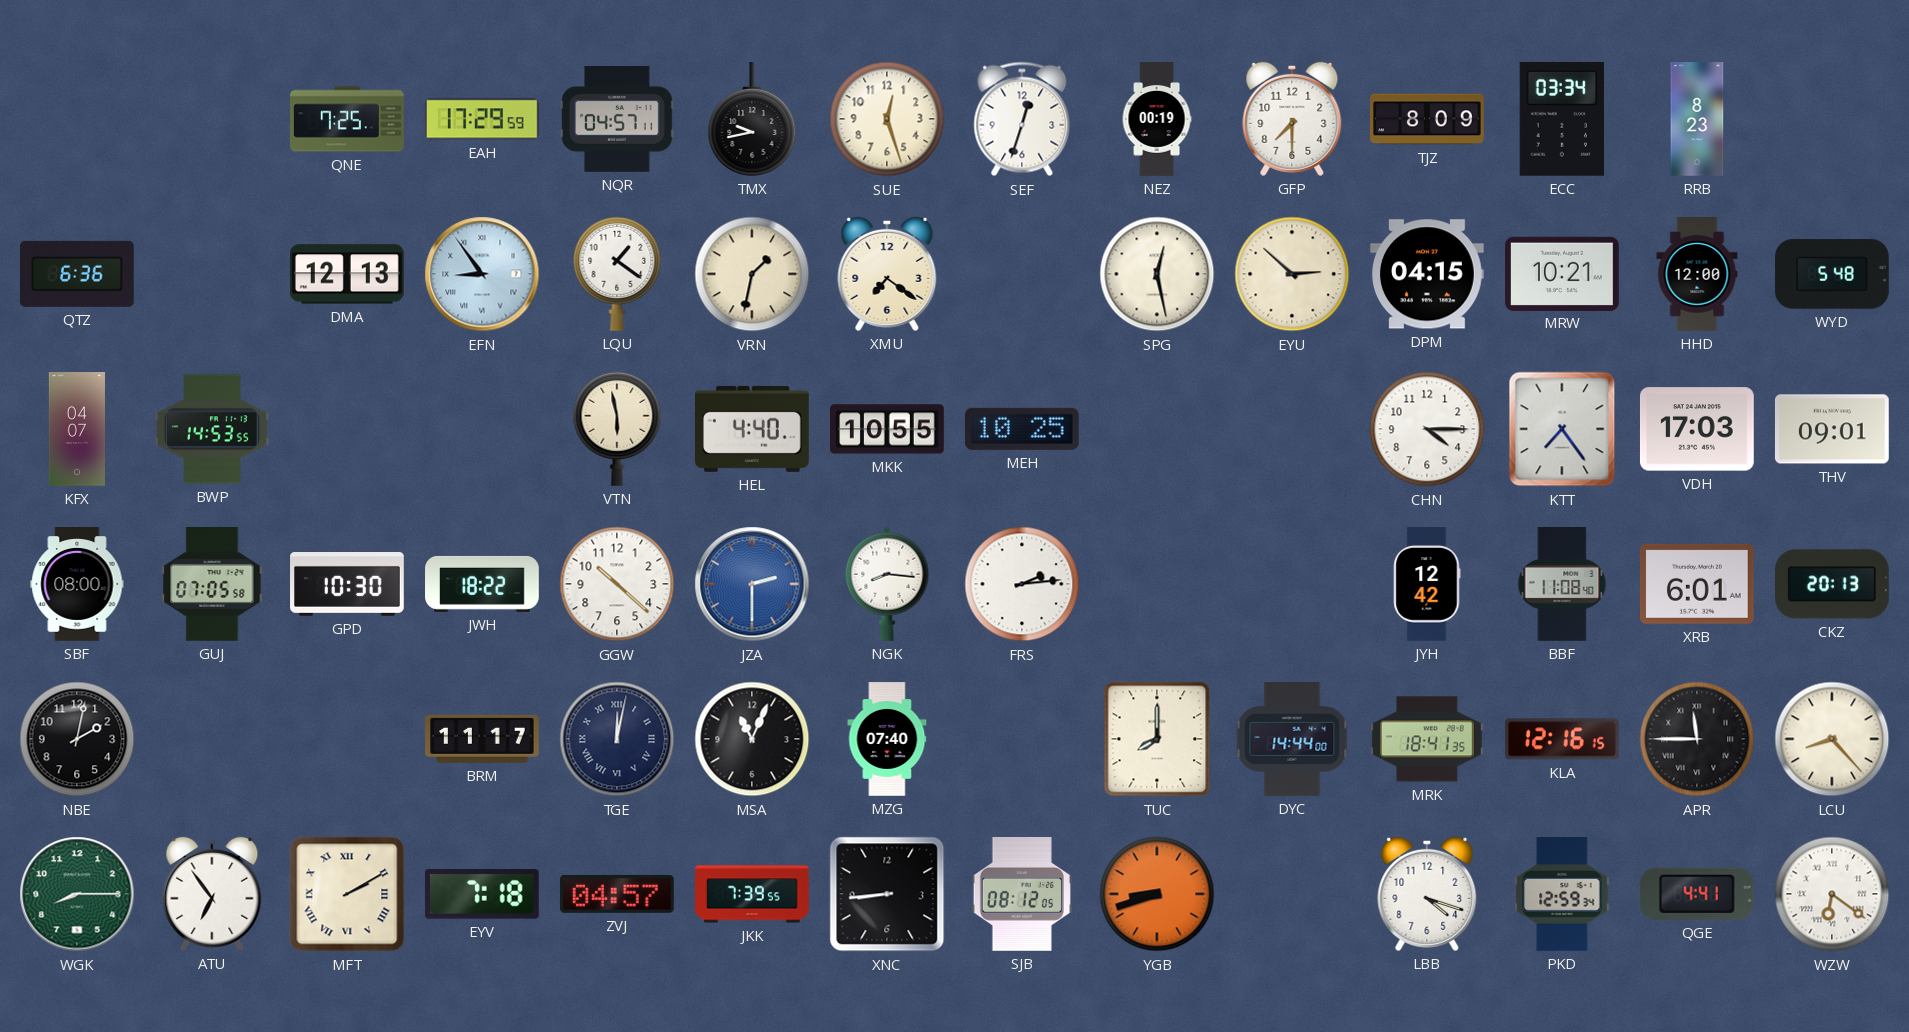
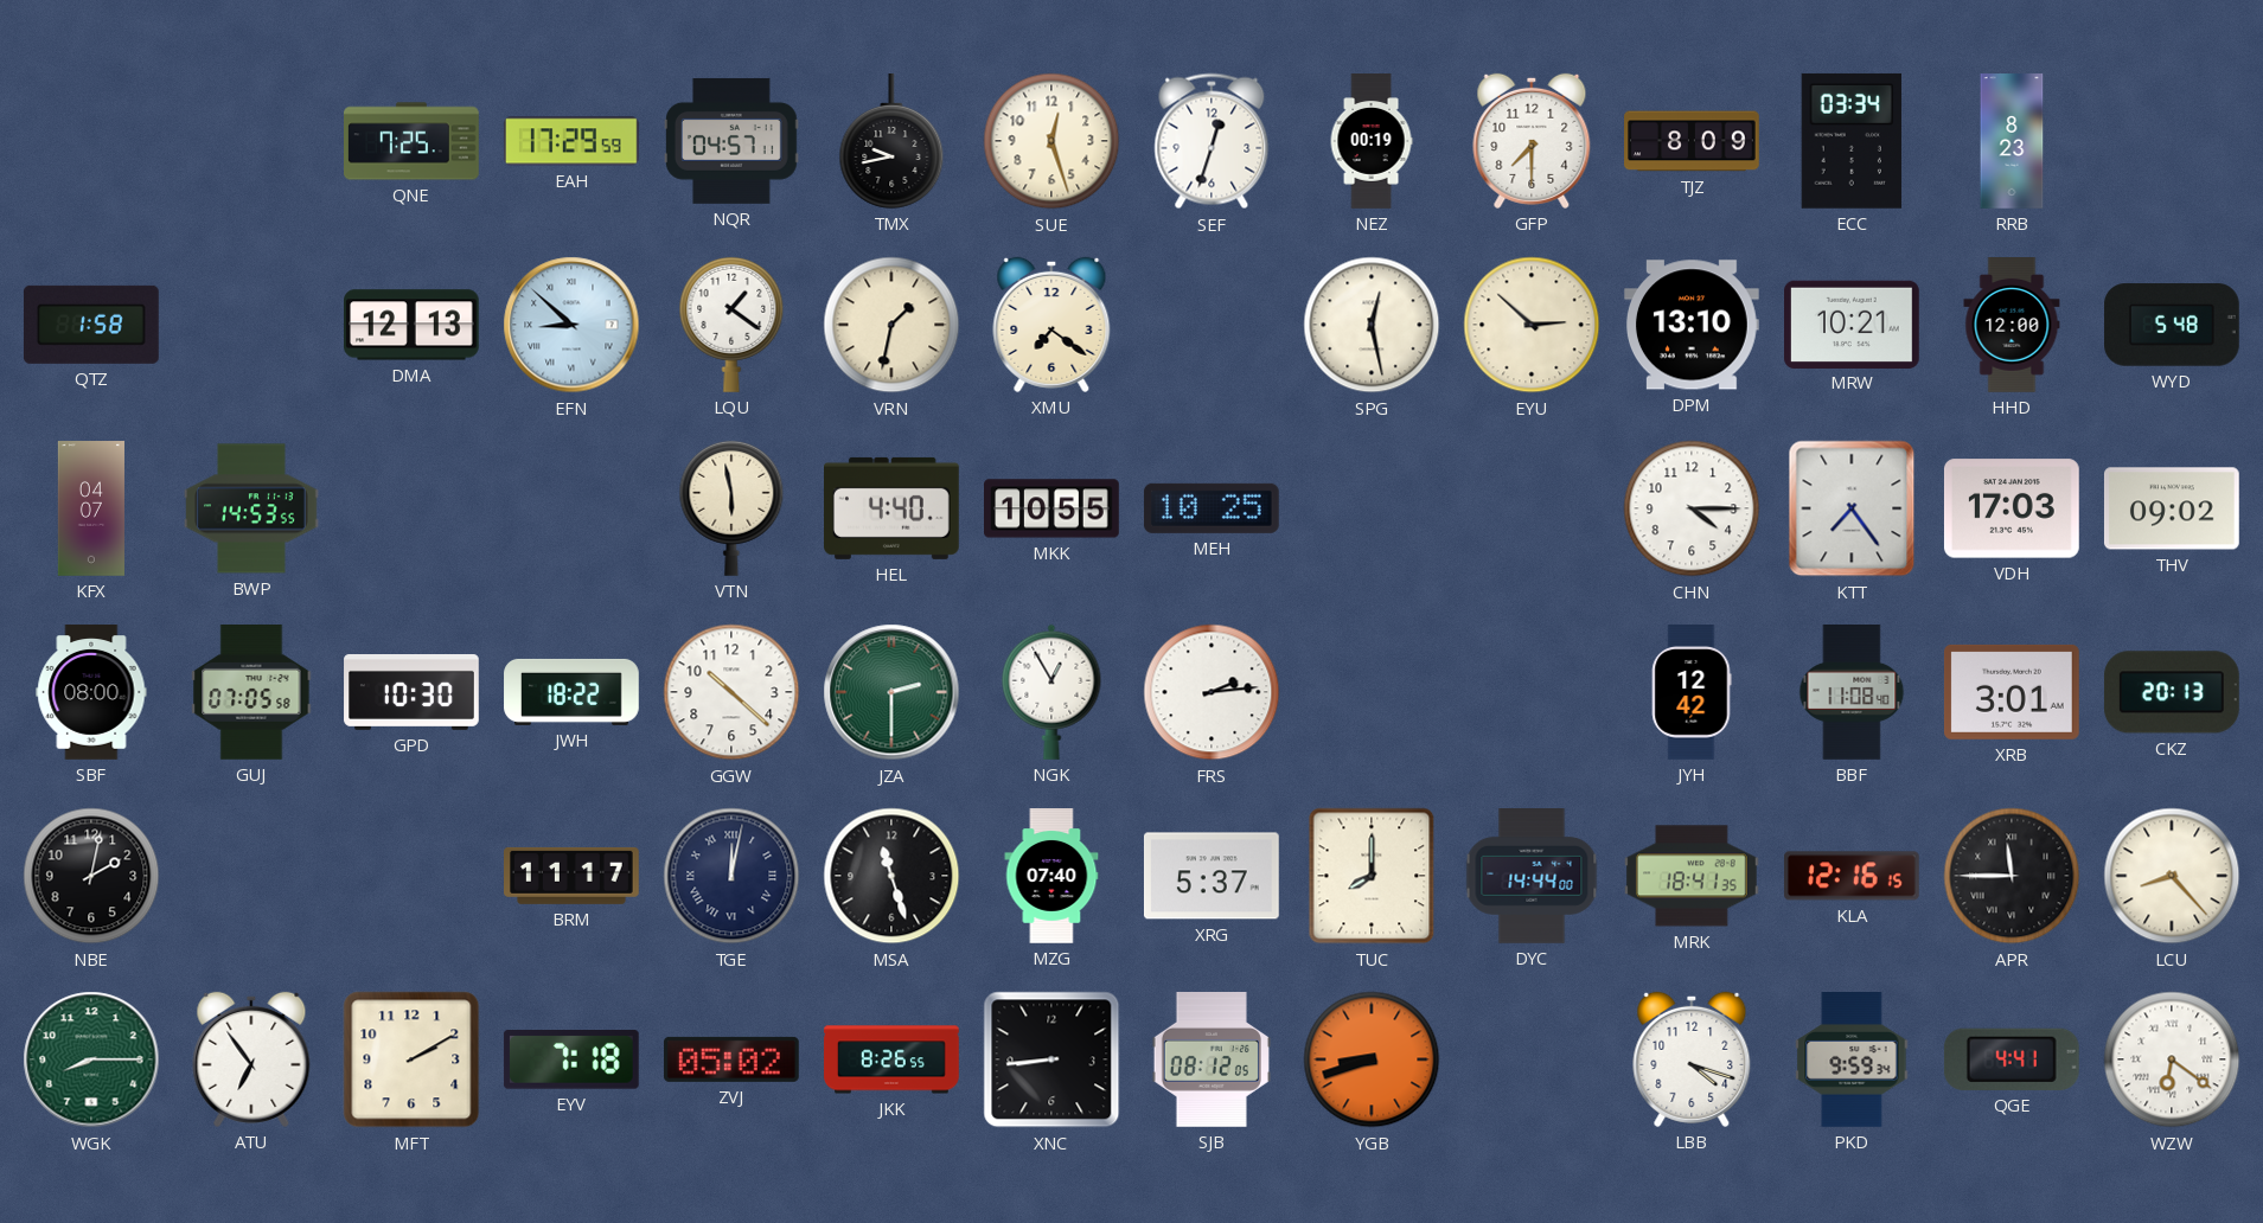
QTZ: 6:36 -> 1:58 (91, 325)
EFN: 8:54 -> 8:52 (571, 325)
DPM: 04:15 -> 13:10 (1692, 325)
THV: 09:01 -> 09:02 (2172, 508)
JZA dial: blue -> green (891, 692)
NGK: 8:16 -> 12:55 (1051, 692)
XRB: 6:01 -> 3:01 (2013, 692)
MSA: 11:04 -> 11:27 (891, 876)
XRG: none -> 5:37 (1212, 876)
MFT numerals: Roman -> Arabic (411, 1059)
ZVJ: 04:57 -> 05:02 (731, 1059)
JKK: 7:39 -> 8:26 (891, 1059)
PKD: 12:59 -> 9:59 (1852, 1061)
